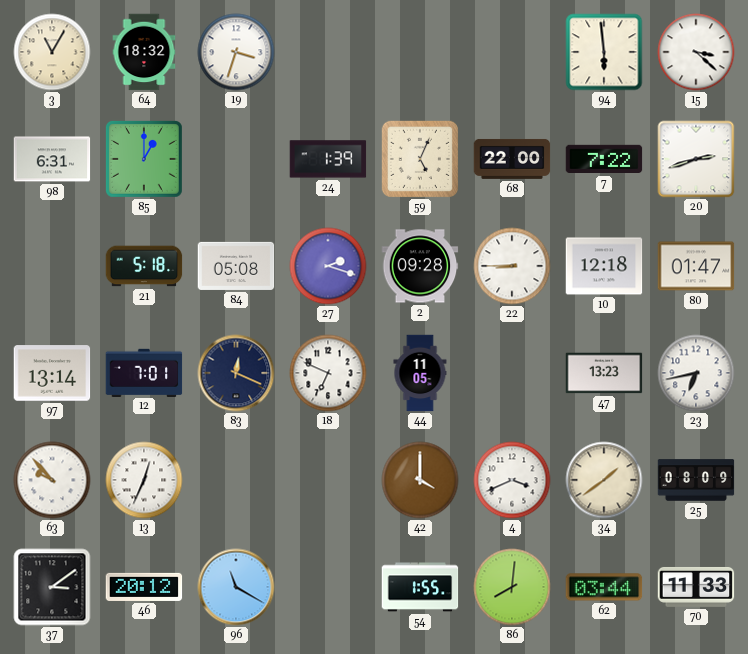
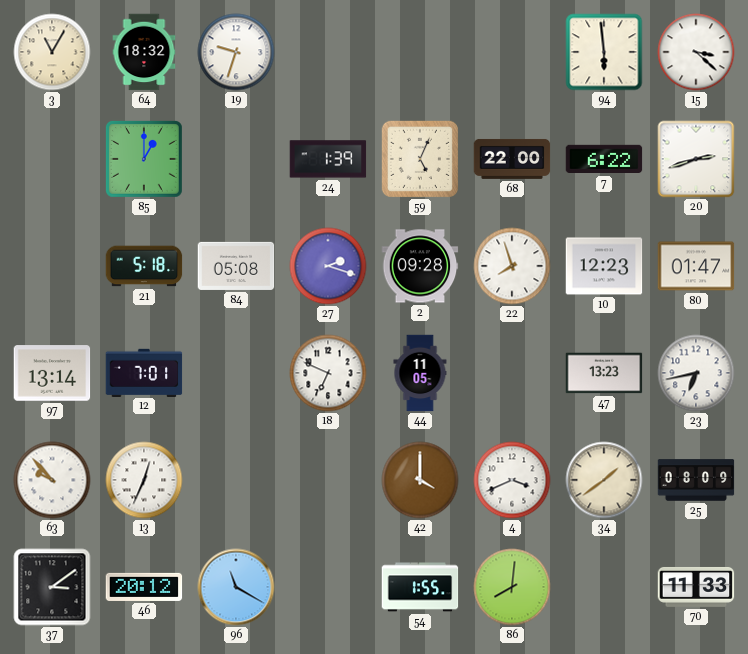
19: 3:33 -> 9:33 (236, 52)
98: 6:31 -> none (52, 159)
7: 7:22 -> 6:22 (604, 159)
22: 8:45 -> 7:57 (512, 266)
10: 12:18 -> 12:23 (604, 266)
83: 12:19 -> none (236, 373)
62: 03:44 -> none (604, 587)
